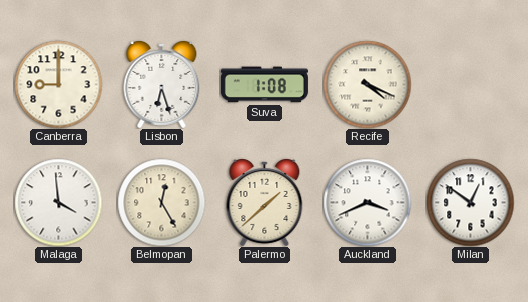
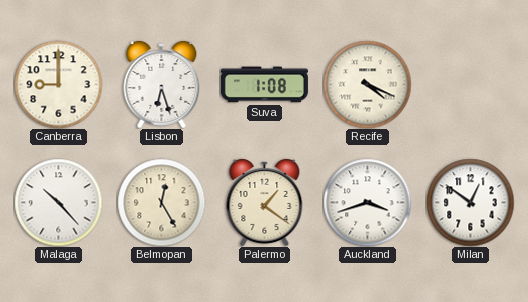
Malaga: 3:59 -> 10:23 (58, 202)
Palermo: 1:38 -> 1:21 (265, 202)
Auckland: 3:41 -> 3:42 (367, 202)
